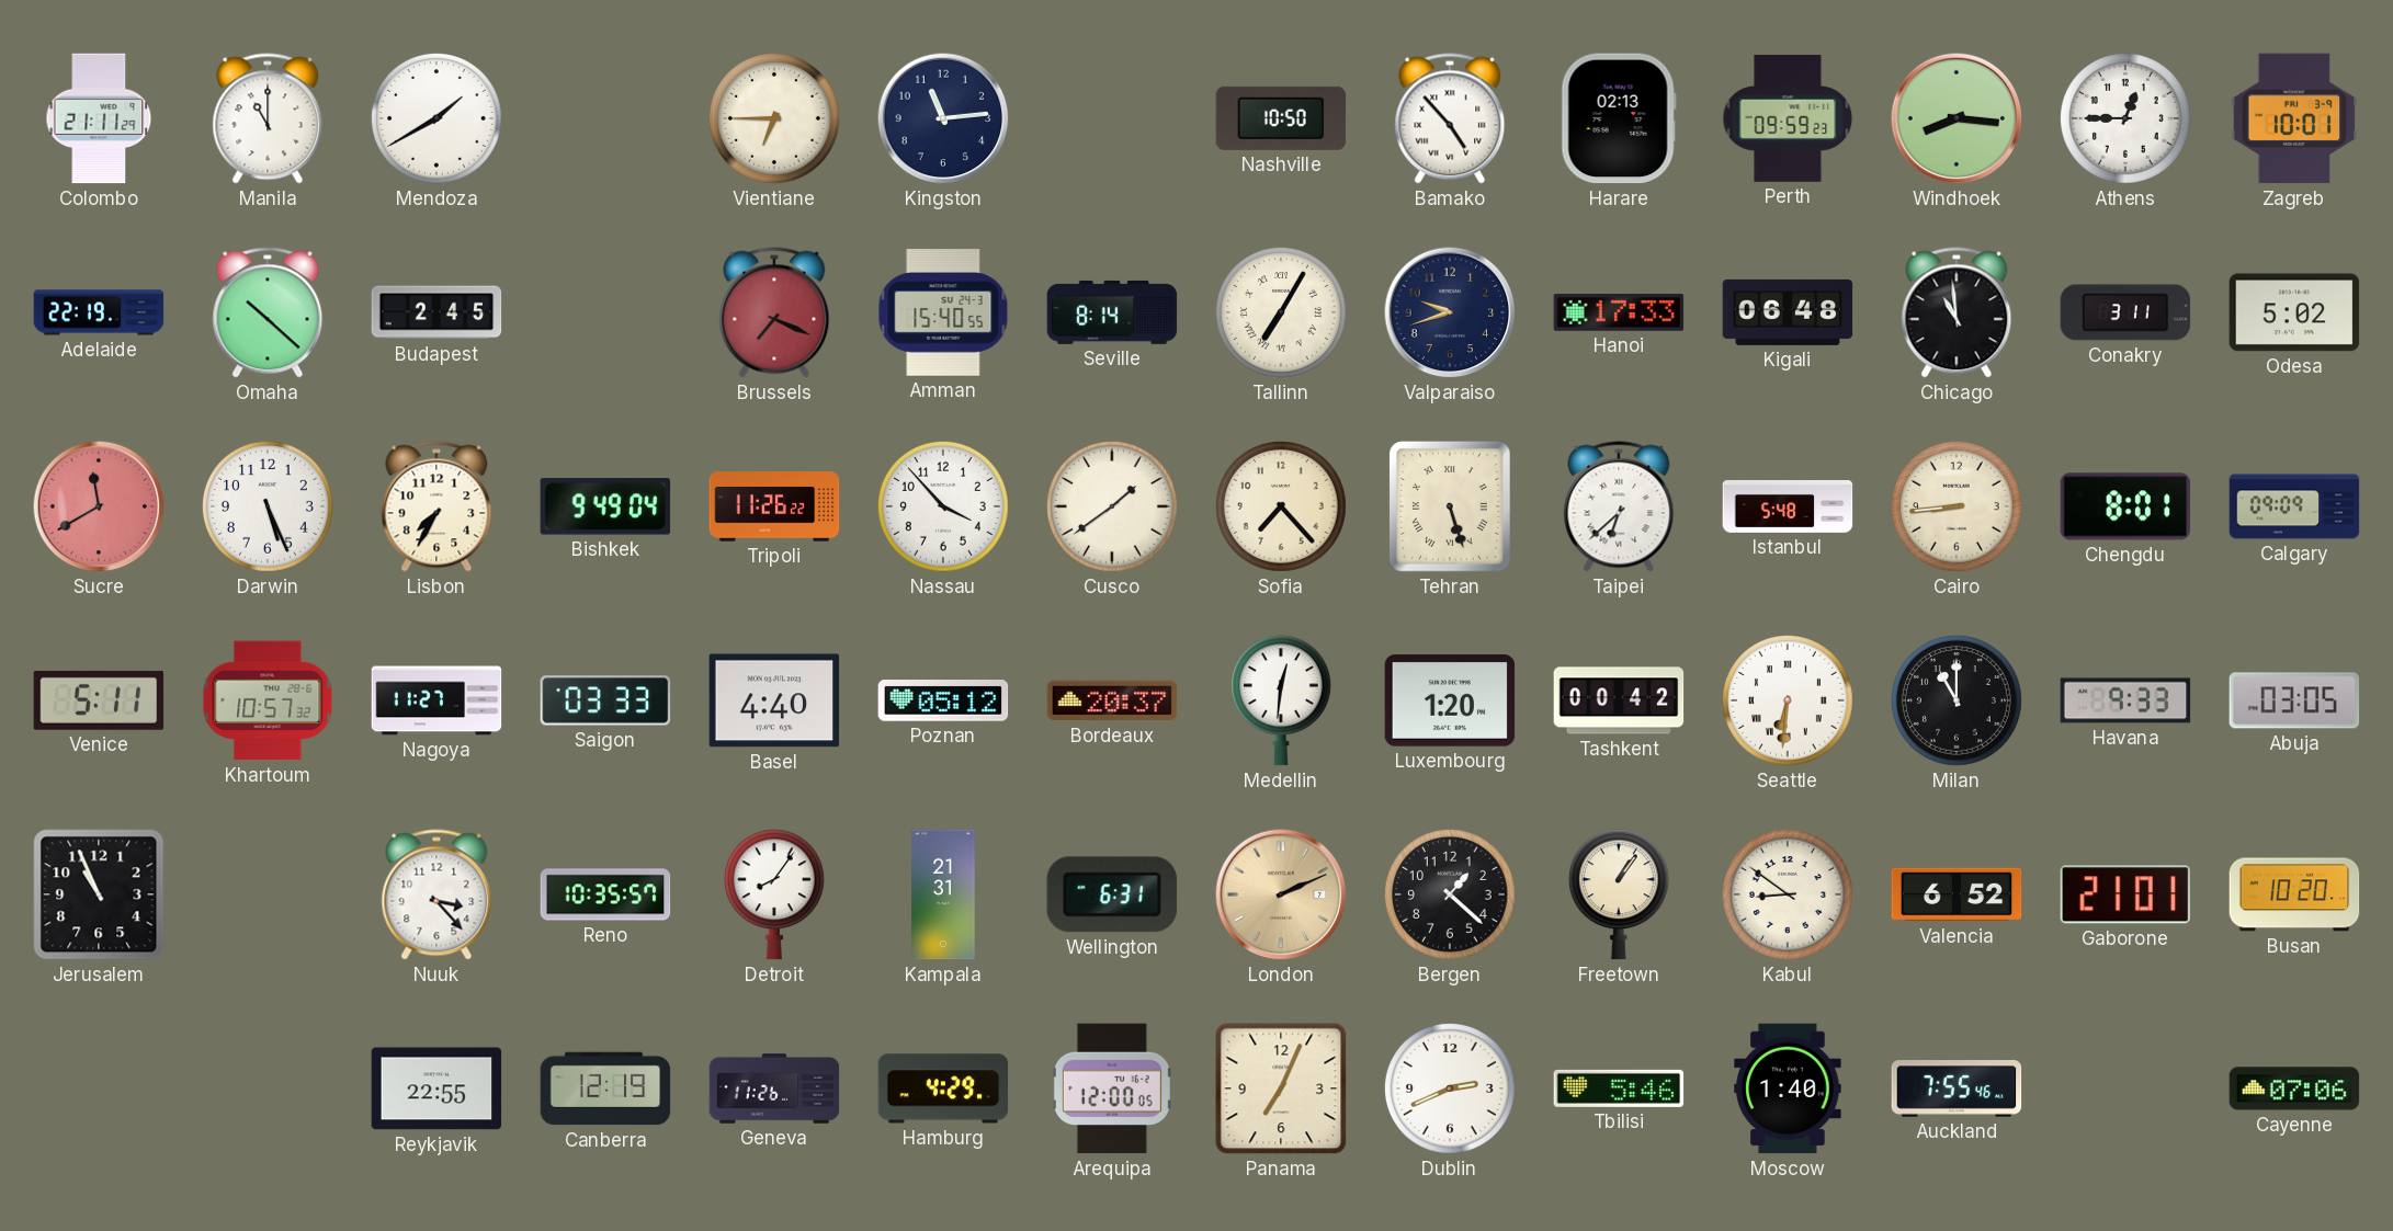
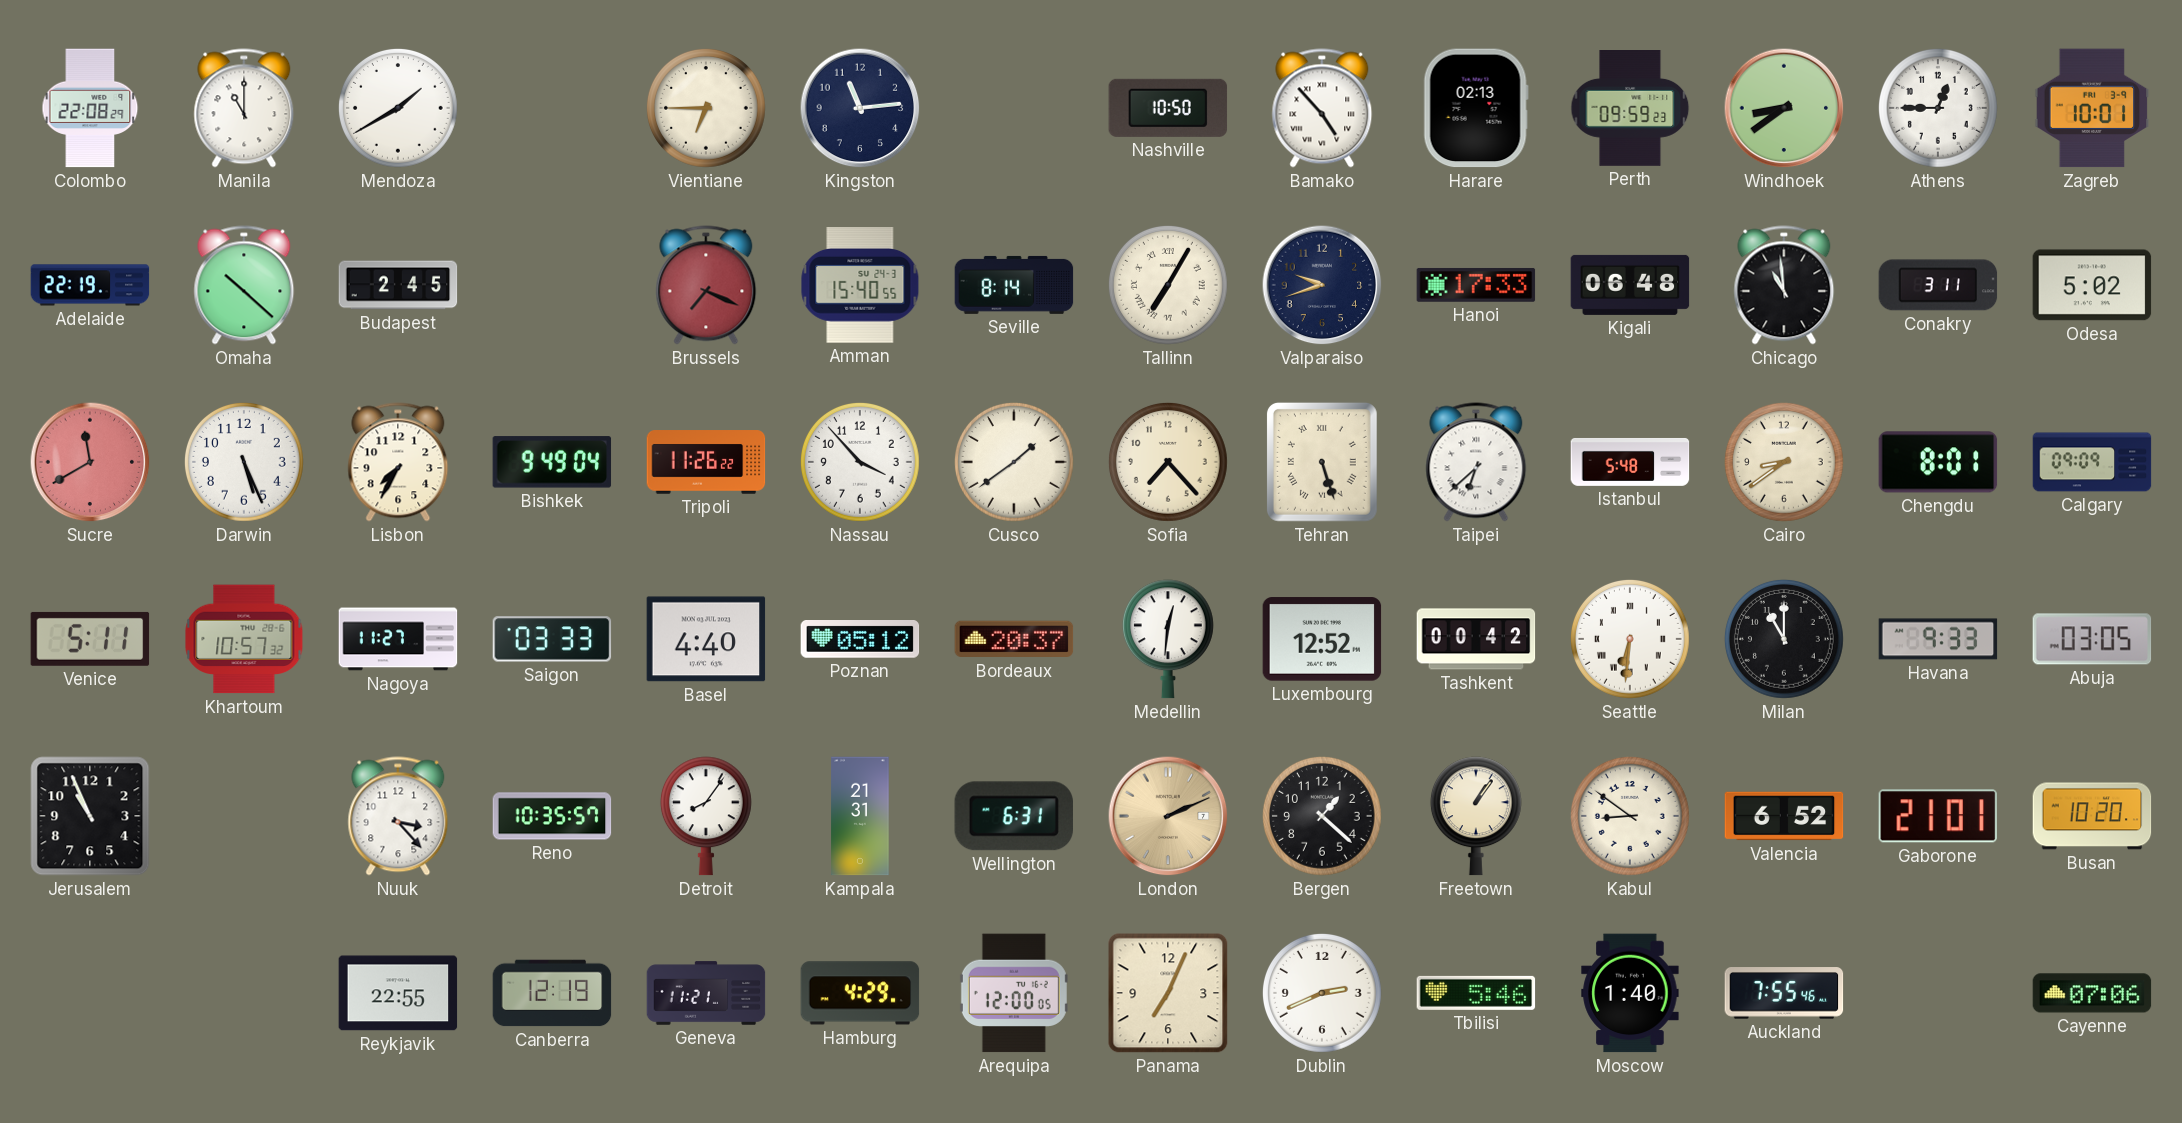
Colombo: 21:11 -> 22:08 (90, 108)
Windhoek: 8:16 -> 8:39 (1784, 108)
Cairo: 8:44 -> 8:39 (1784, 462)
Luxembourg: 1:20 -> 12:52 (1322, 639)
Geneva: 11:26 -> 11:21 (706, 993)
